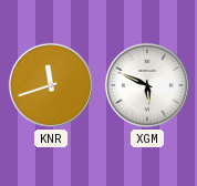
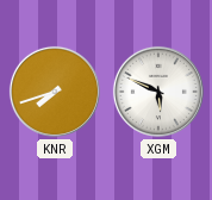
KNR: 11:42 -> 7:42 (55, 92)
